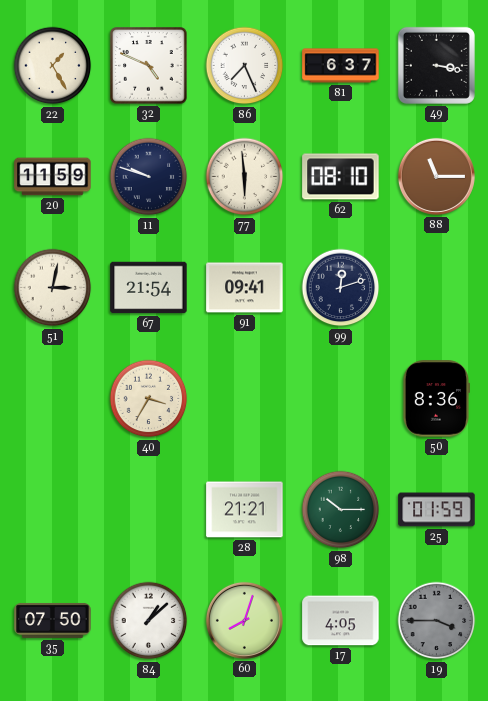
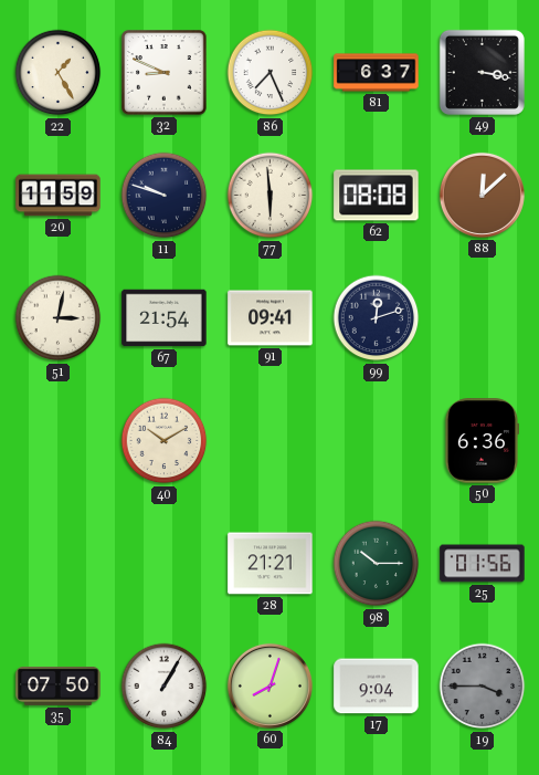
32: 4:49 -> 8:49 (165, 73)
62: 08:10 -> 08:08 (377, 196)
88: 11:15 -> 12:08 (482, 195)
40: 3:35 -> 10:10 (165, 441)
50: 8:36 -> 6:36 (480, 441)
25: 01:59 -> 01:56 (483, 564)
84: 1:08 -> 1:05 (165, 687)
17: 4:05 -> 9:04 (377, 687)
